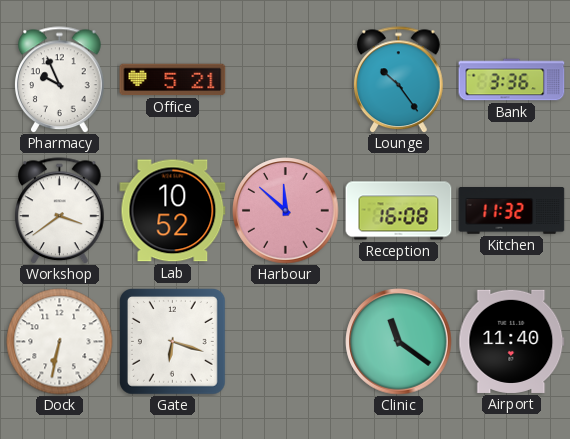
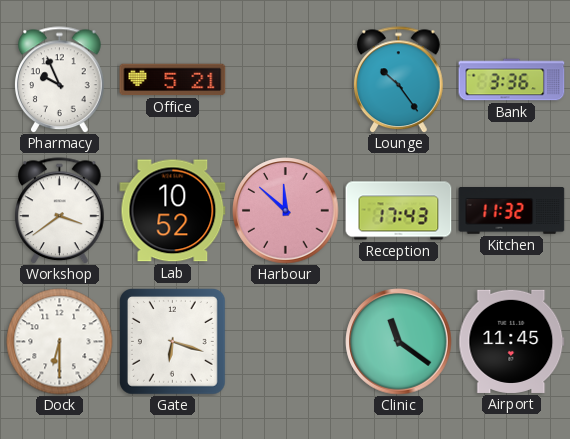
Reception: 16:08 -> 17:43 (399, 211)
Dock: 6:32 -> 6:30 (60, 342)
Airport: 11:40 -> 11:45 (512, 341)
